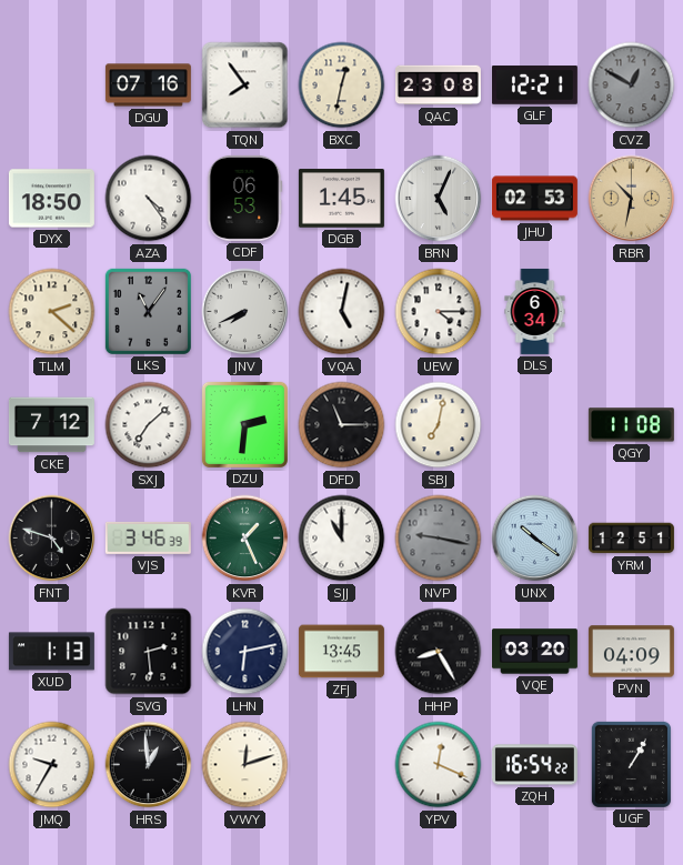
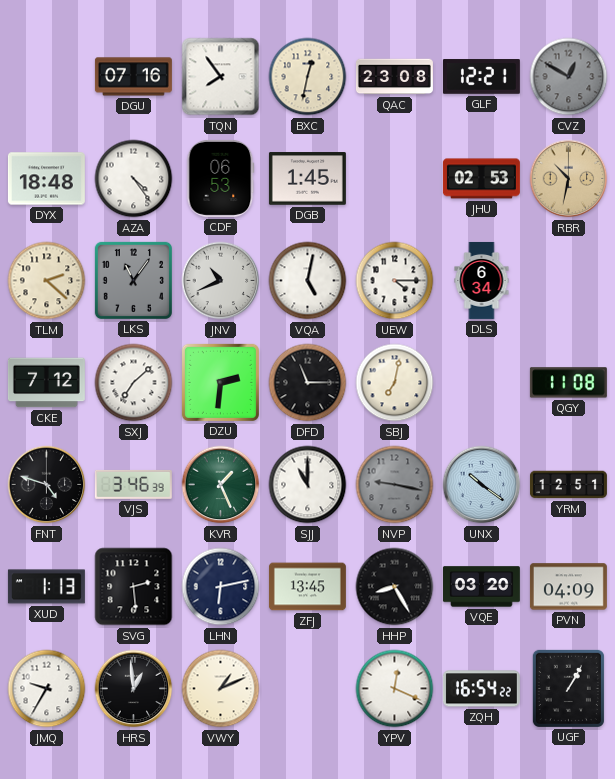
DYX: 18:50 -> 18:48 (46, 179)
BRN: 5:04 -> none (439, 199)
JNV: 7:41 -> 10:41 (221, 281)
VWY: 12:12 -> 1:11 (221, 689)
